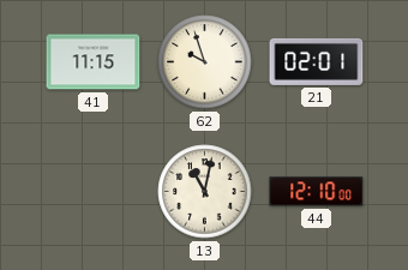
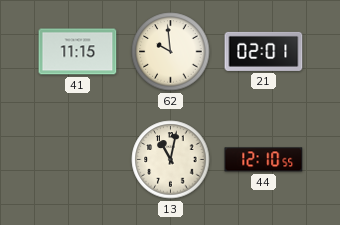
62: 9:57 -> 9:59 (171, 52)
44: 12:10:00 -> 12:10:55 (264, 160)
